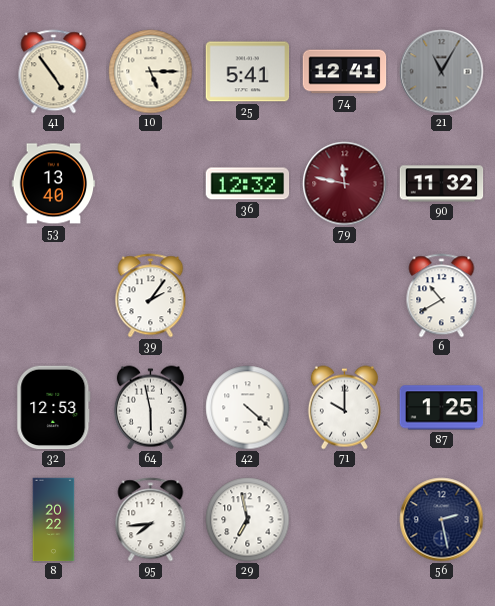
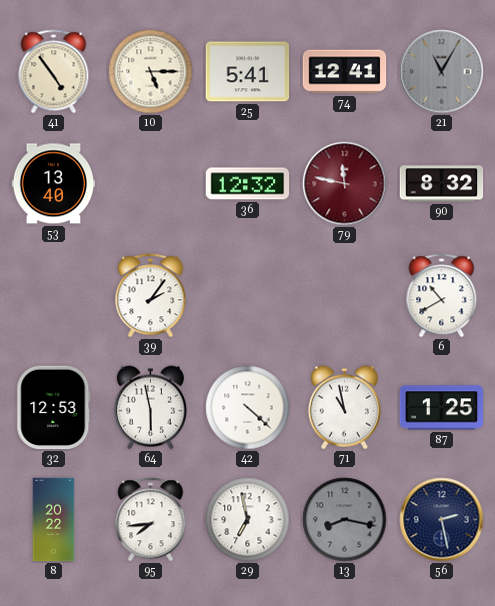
90: 11:32 -> 8:32 (442, 184)
71: 10:00 -> 10:58 (344, 408)
13: none -> 8:17 (345, 520)
